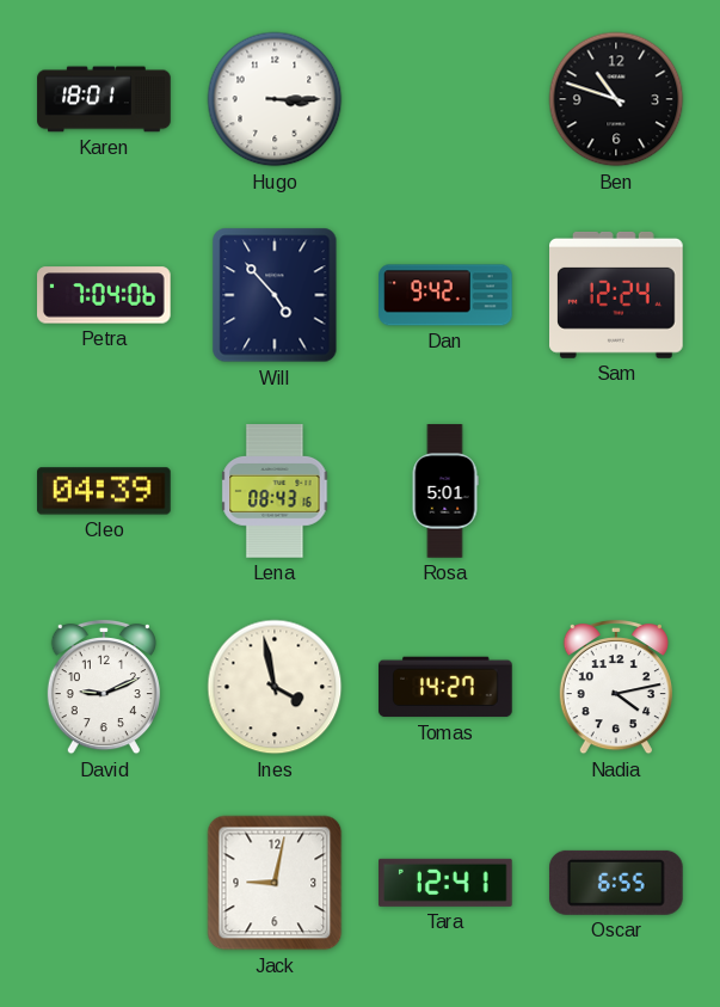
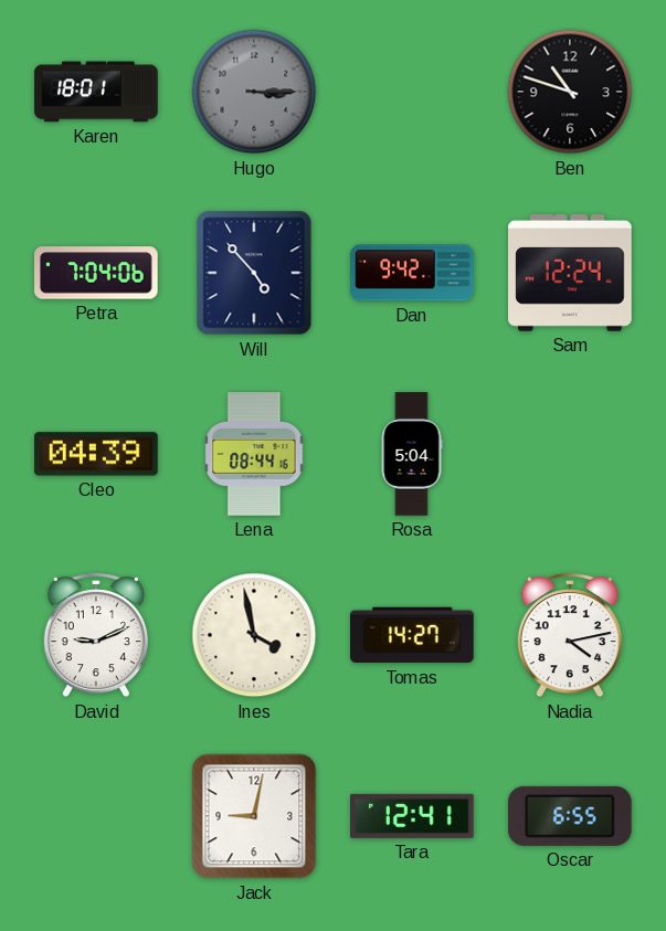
Hugo dial: white -> grey (254, 92)
Lena: 08:43 -> 08:44 (254, 454)
Rosa: 5:01 -> 5:04 (412, 454)
